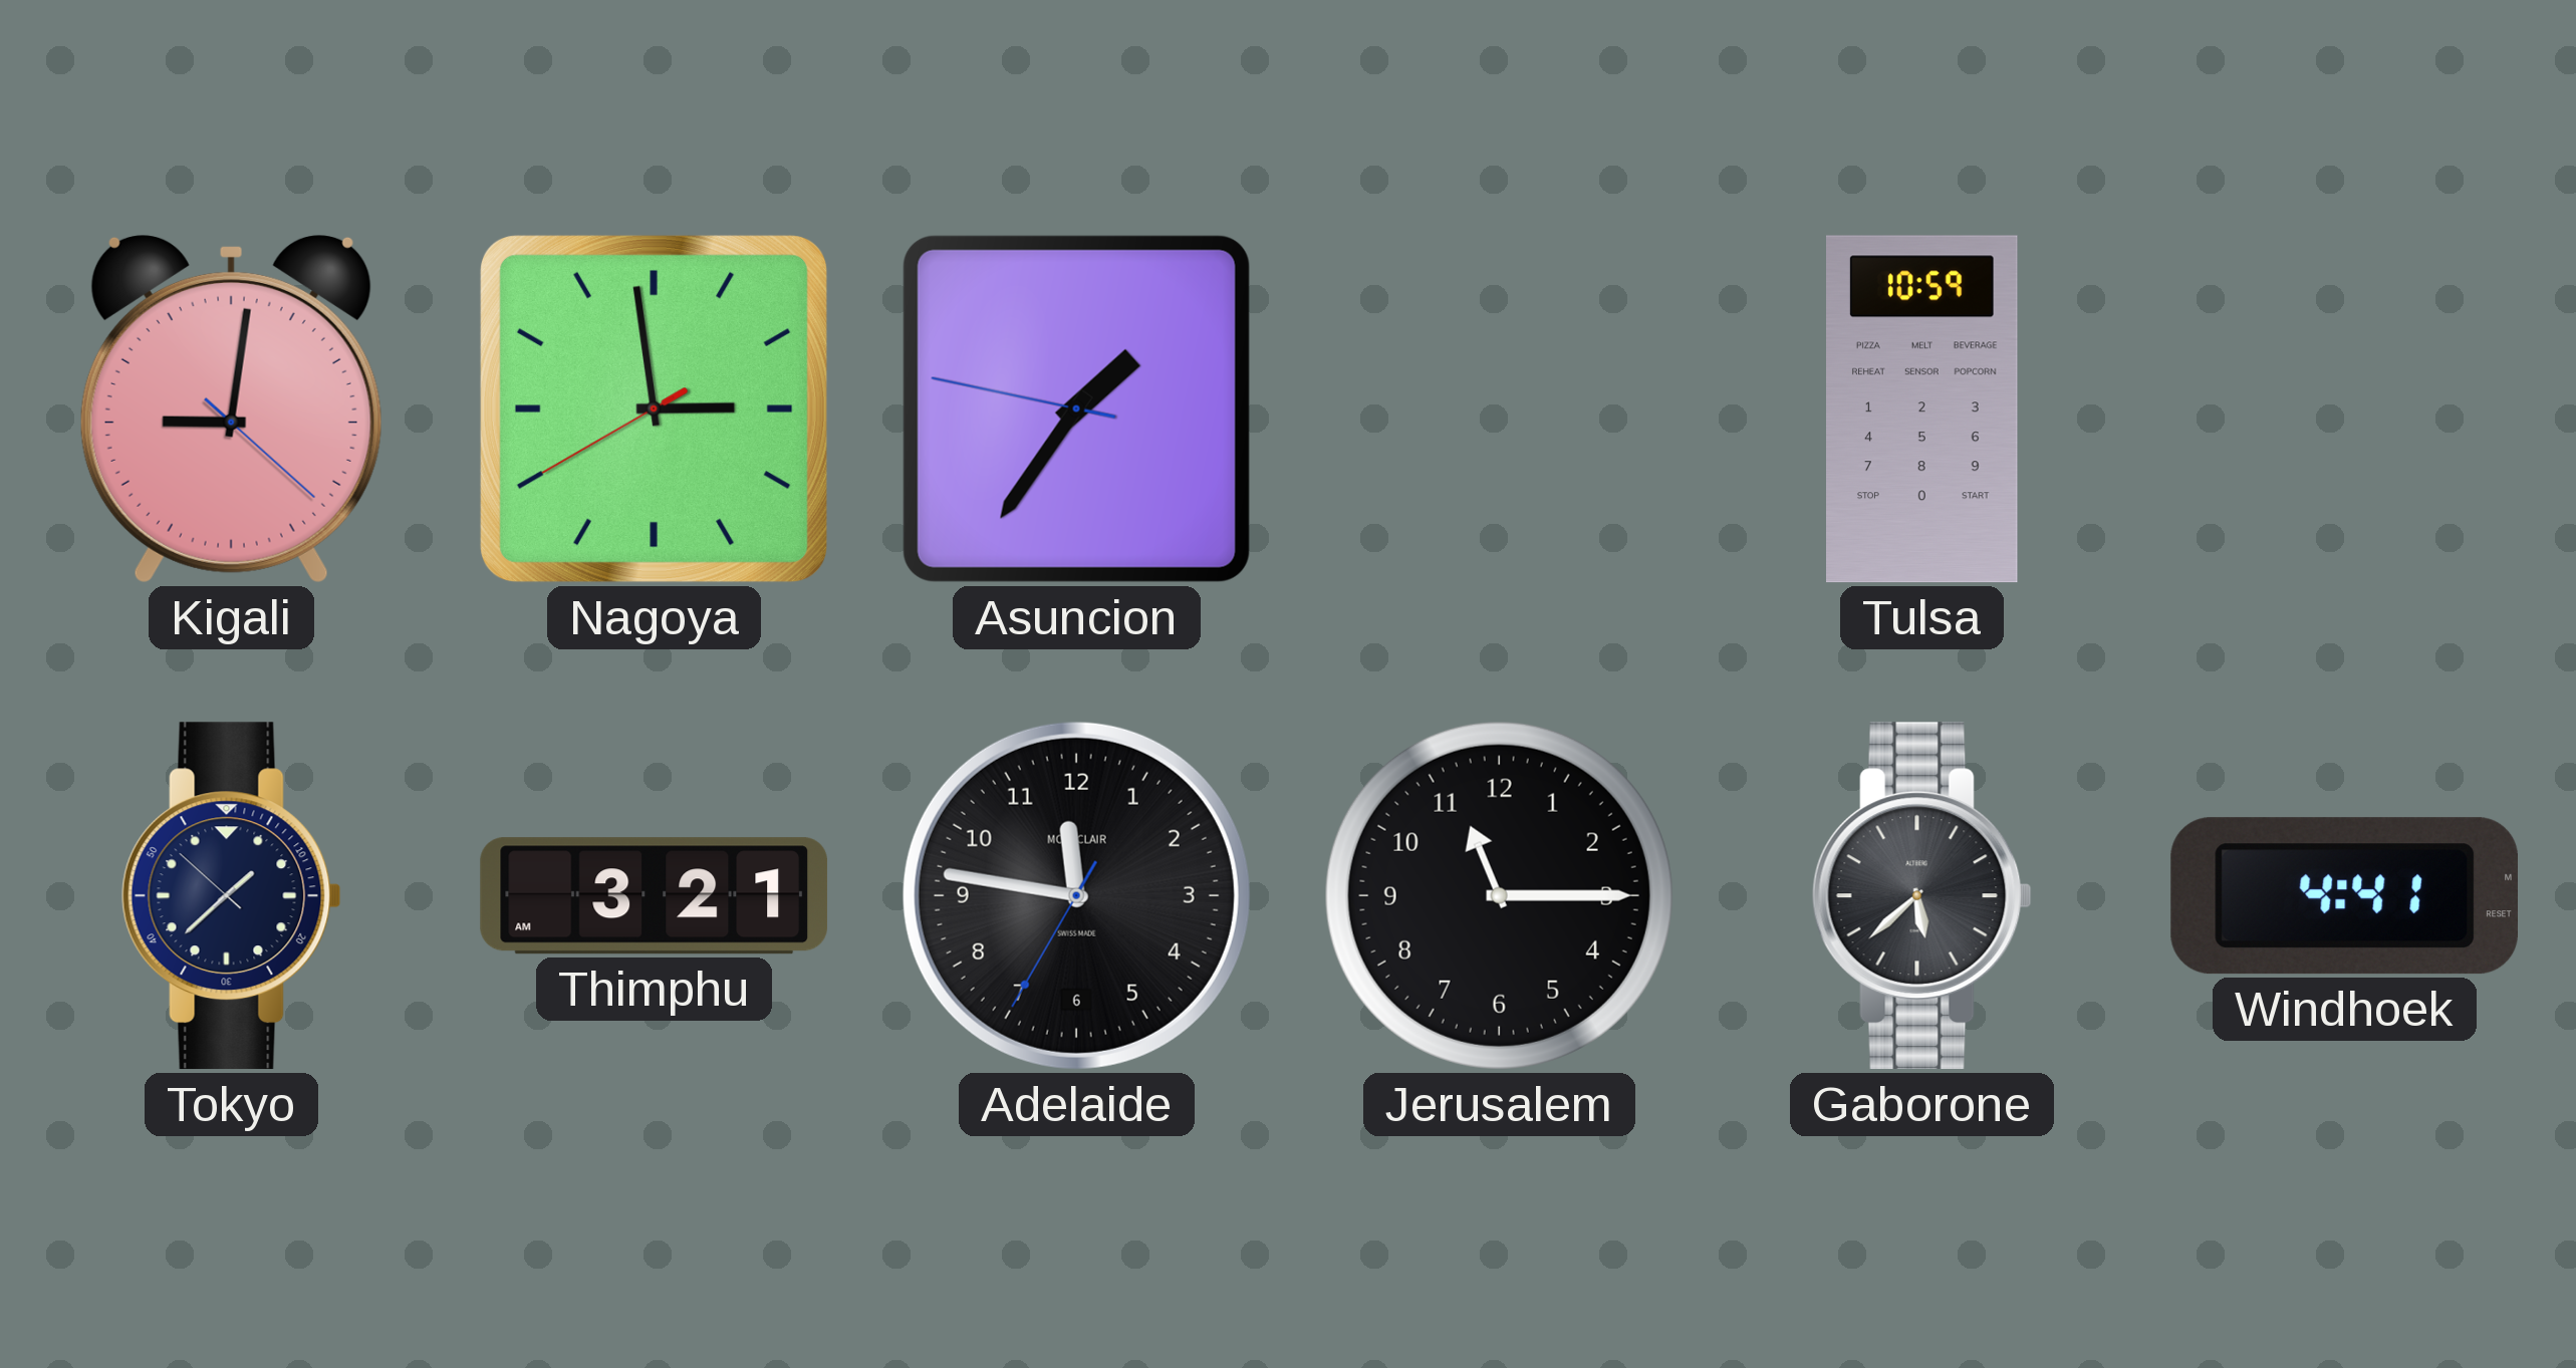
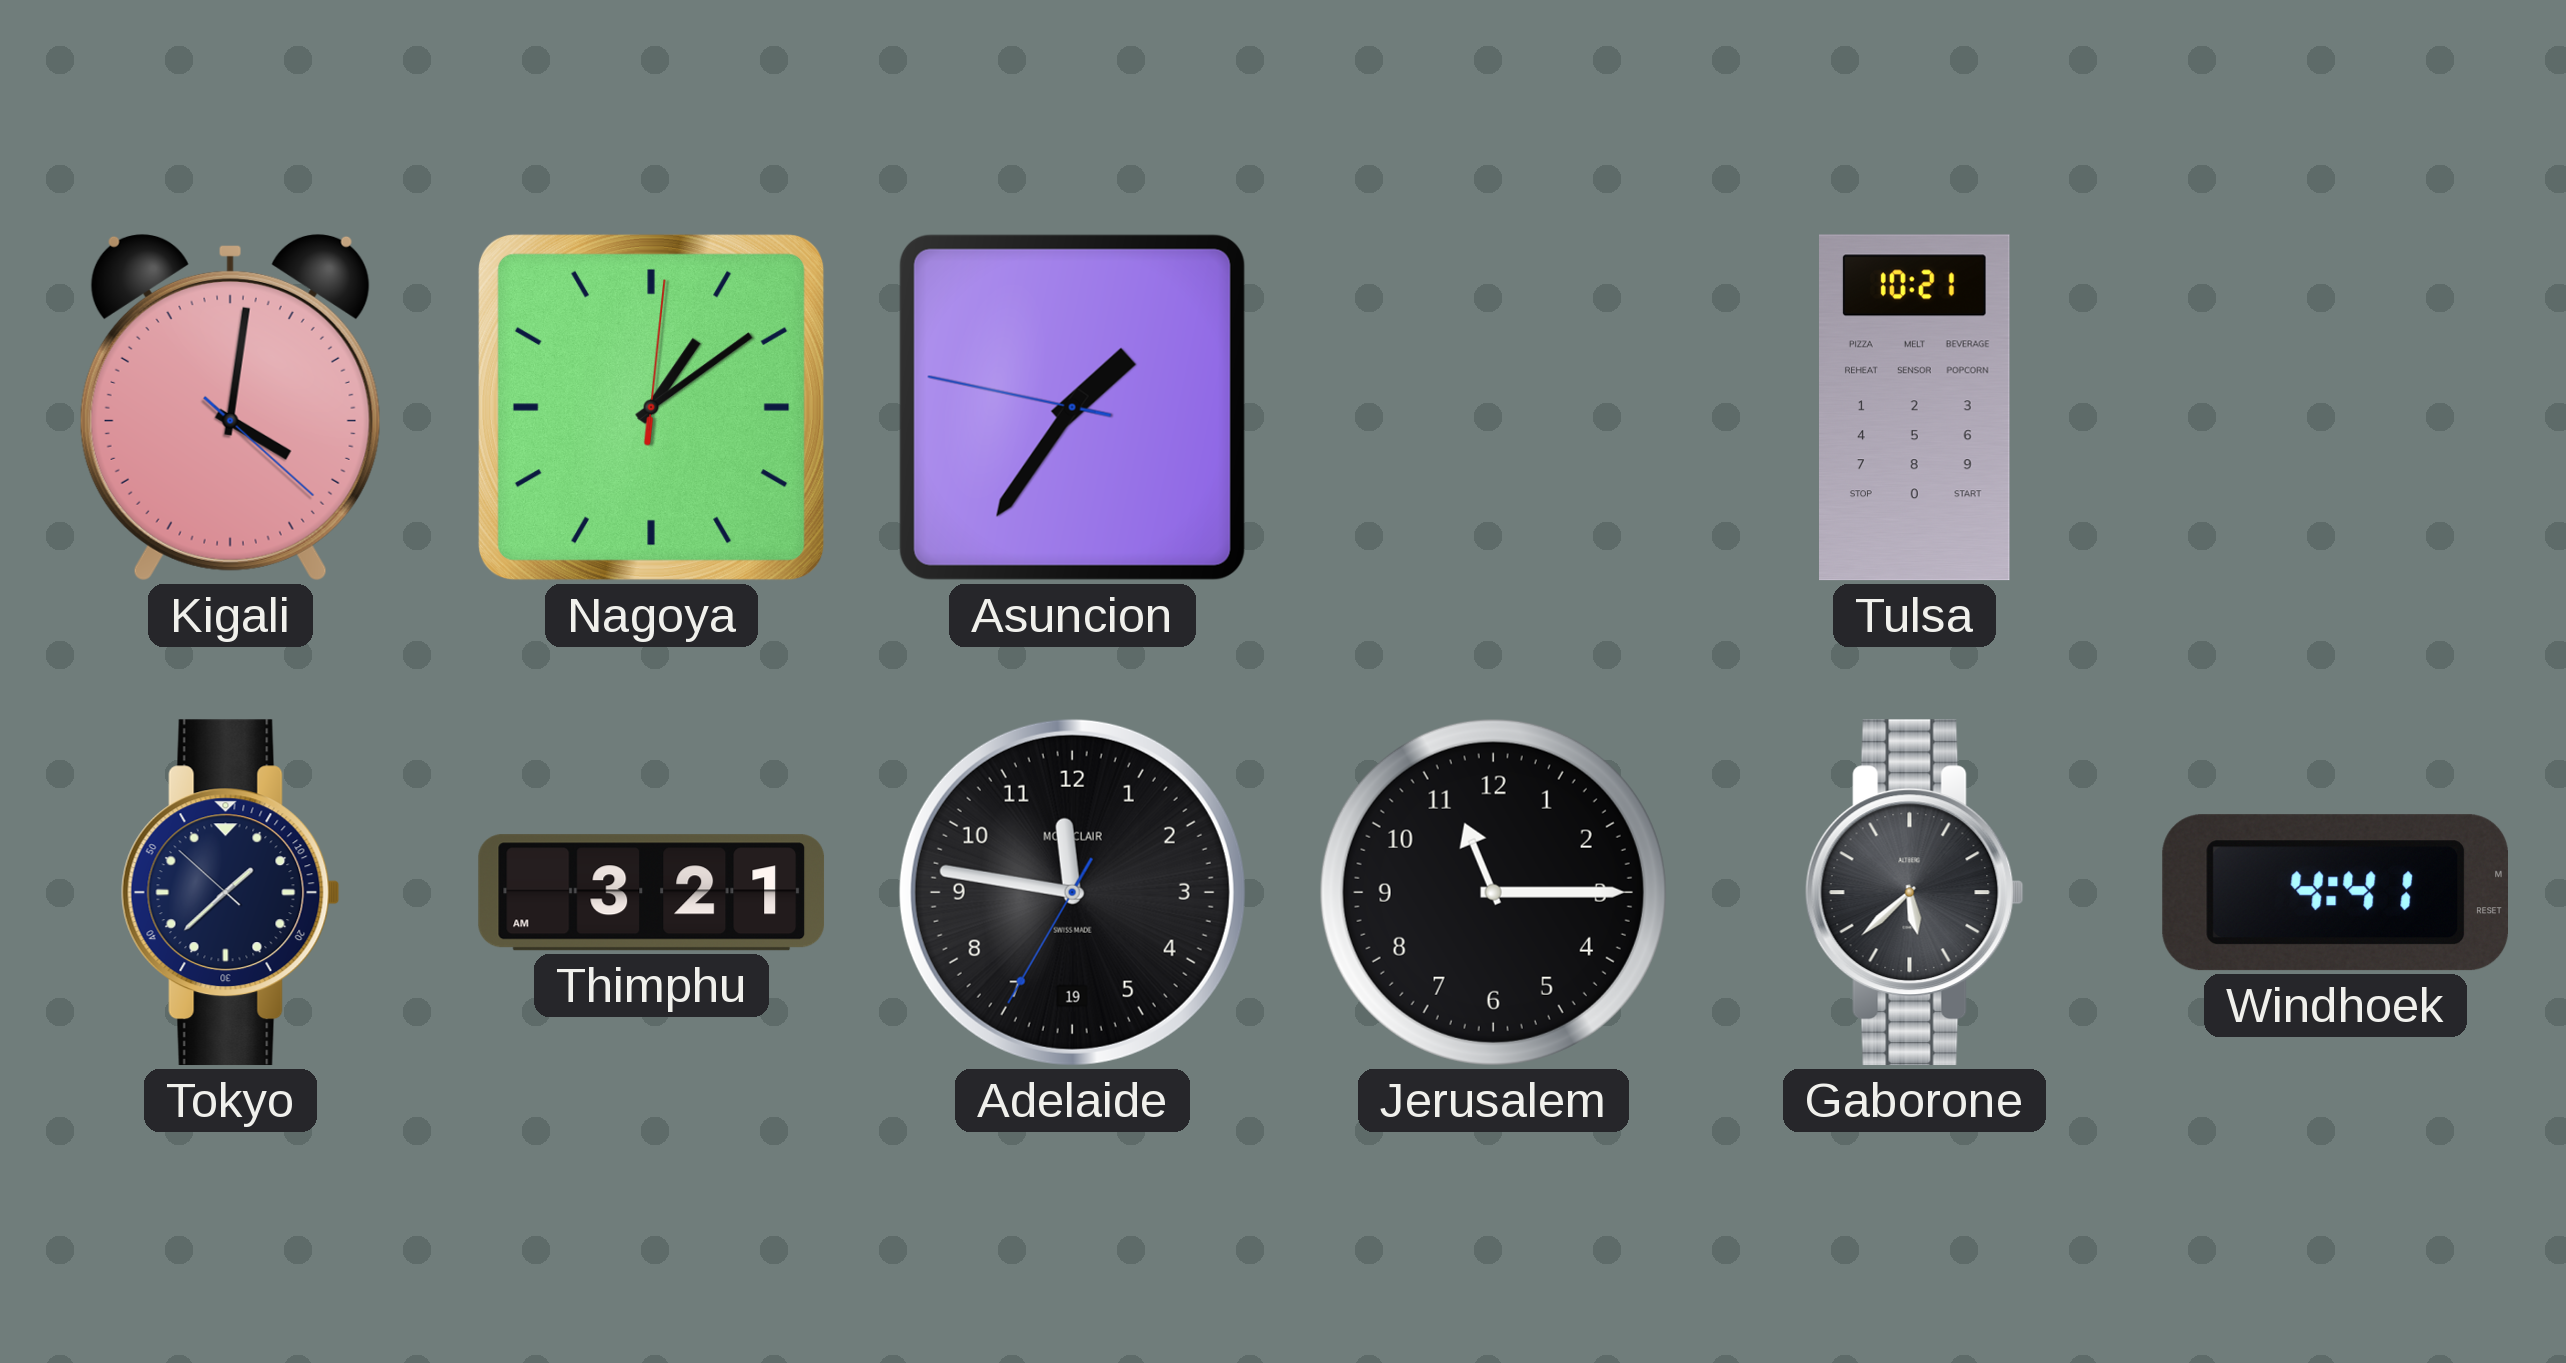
Kigali: 9:01 -> 4:01 (230, 407)
Nagoya: 2:58 -> 1:09 (651, 407)
Tulsa: 10:59 -> 10:21 (1915, 408)
Adelaide date: 6 -> 19 (1072, 892)
